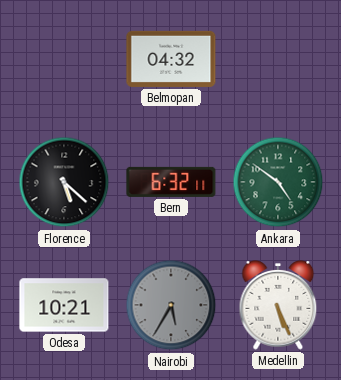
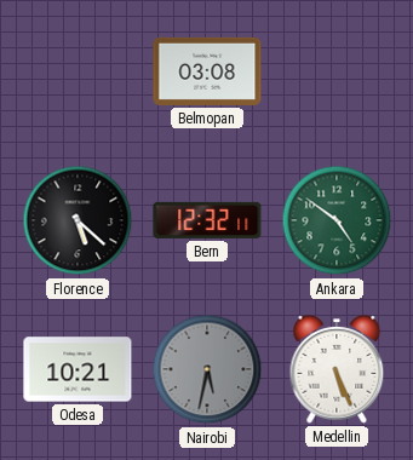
Belmopan: 04:32 -> 03:08 (207, 71)
Bern: 6:32 -> 12:32 (207, 220)
Nairobi: 5:35 -> 5:32 (207, 369)
